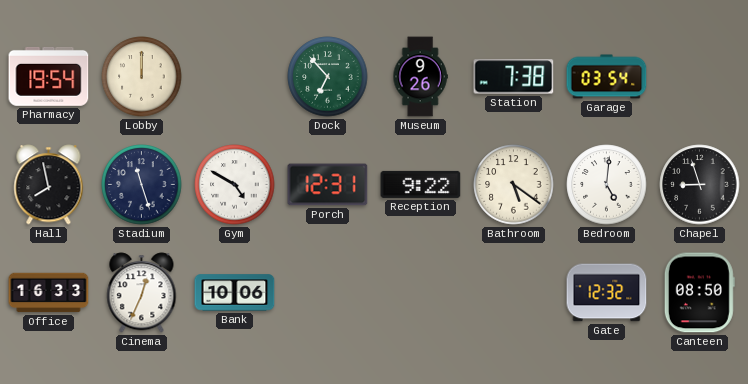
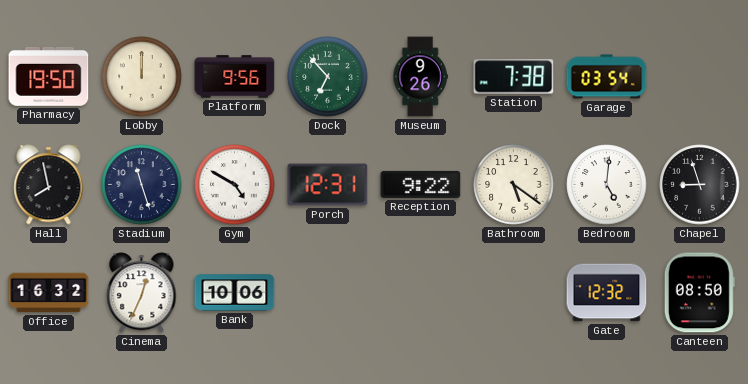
Pharmacy: 19:54 -> 19:50 (49, 76)
Platform: none -> 9:56 (235, 77)
Office: 16:33 -> 16:32 (49, 293)
